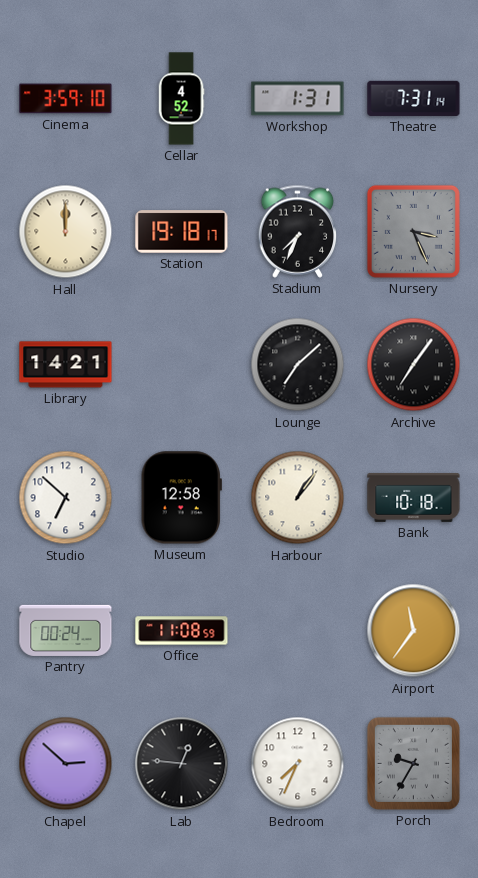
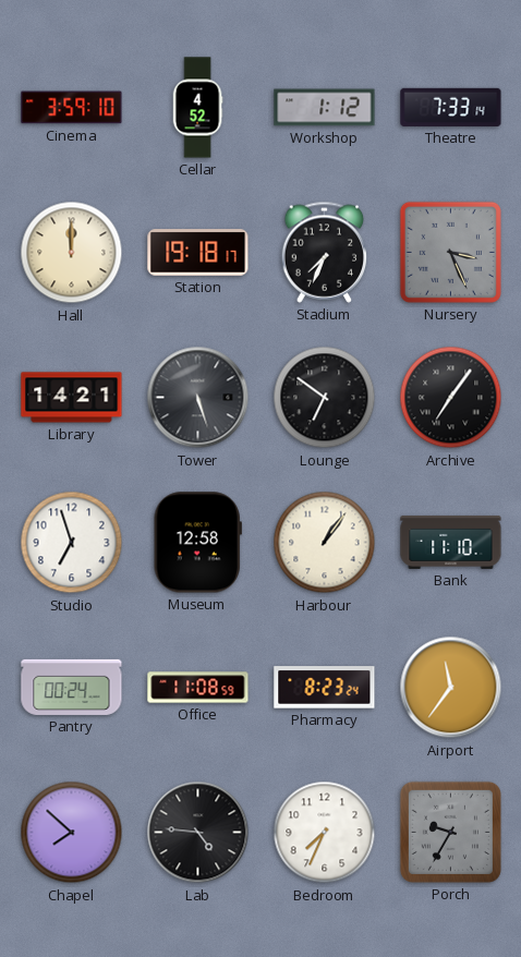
Workshop: 1:31 -> 1:12 (325, 108)
Theatre: 7:31 -> 7:33 (451, 107)
Tower: none -> 5:27 (198, 398)
Lounge: 7:08 -> 6:51 (325, 398)
Studio: 6:52 -> 6:57 (72, 543)
Bank: 10:18 -> 11:10 (451, 542)
Pharmacy: none -> 8:23 (325, 688)
Chapel: 2:52 -> 7:52 (72, 833)
Lab: 12:46 -> 4:46 (198, 833)
